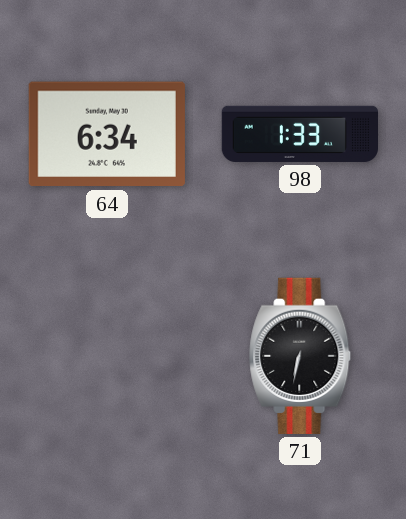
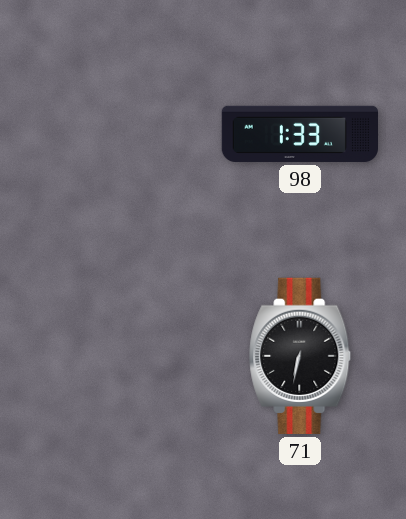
64: 6:34 -> none (107, 134)
